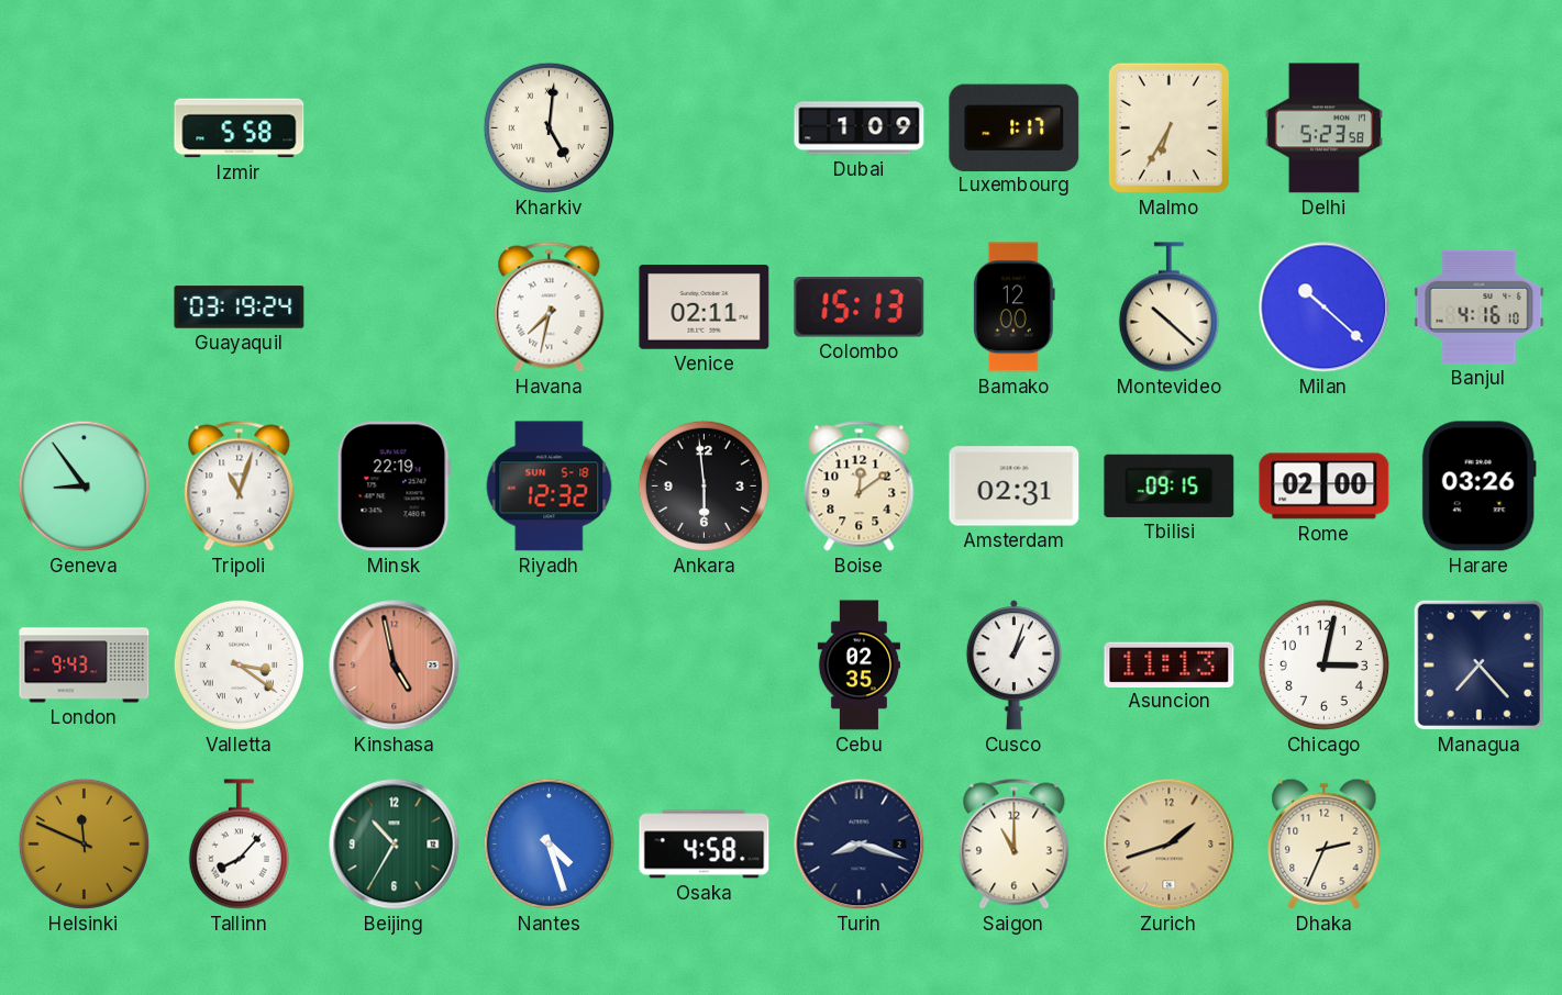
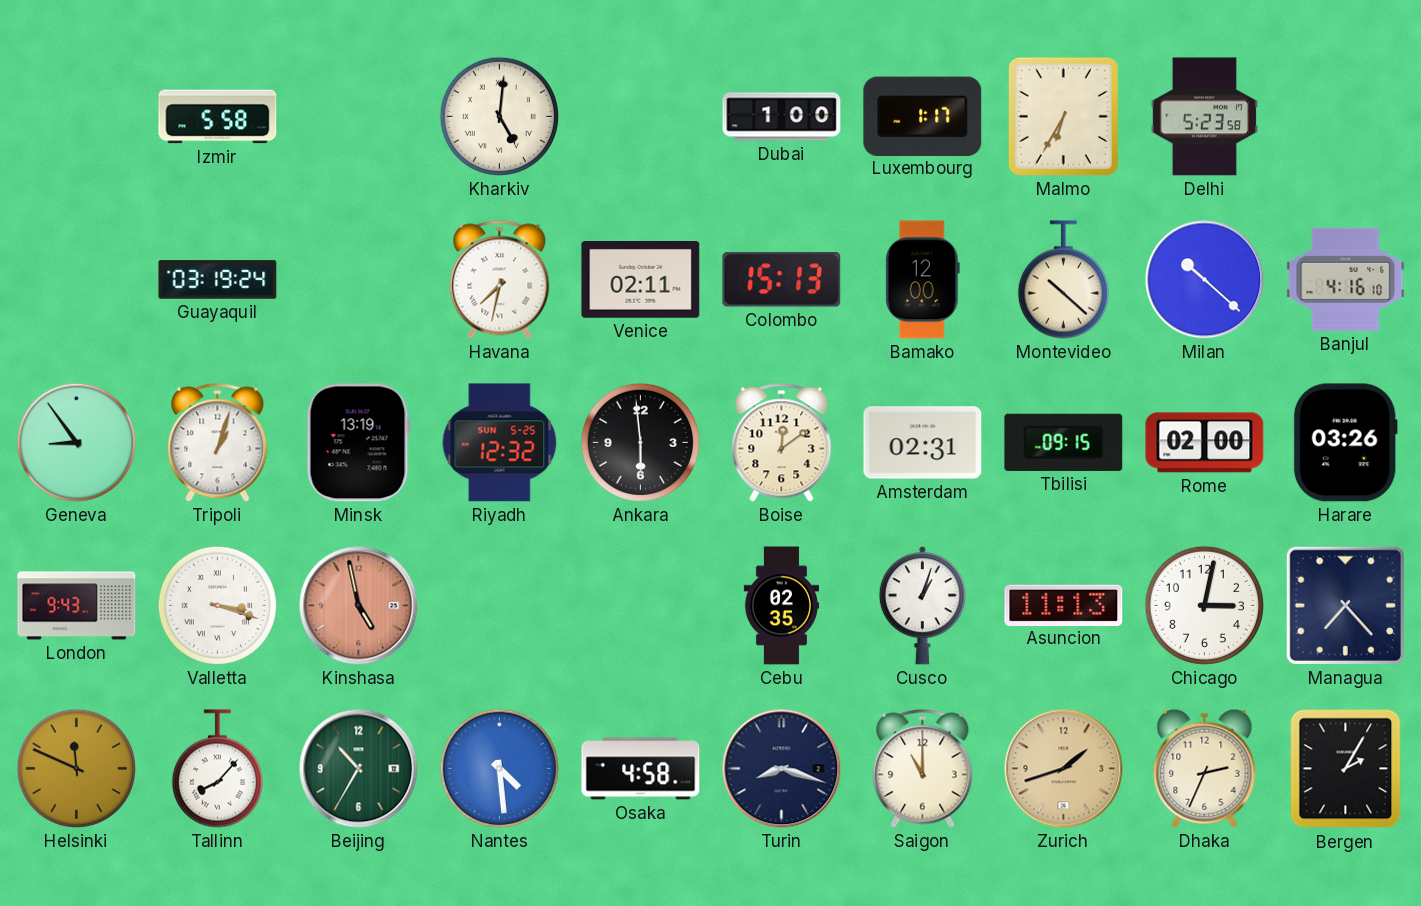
Dubai: 1:09 -> 1:00 (782, 117)
Tripoli: 11:03 -> 1:03 (218, 443)
Minsk: 22:19 -> 13:19 (358, 443)
Riyadh date: SUN 5-18 -> SUN 5-25 (500, 443)
Valletta: 3:21 -> 3:18 (217, 605)
Nantes: 4:27 -> 4:29 (499, 768)
Bergen: none -> 2:05 (1346, 769)
